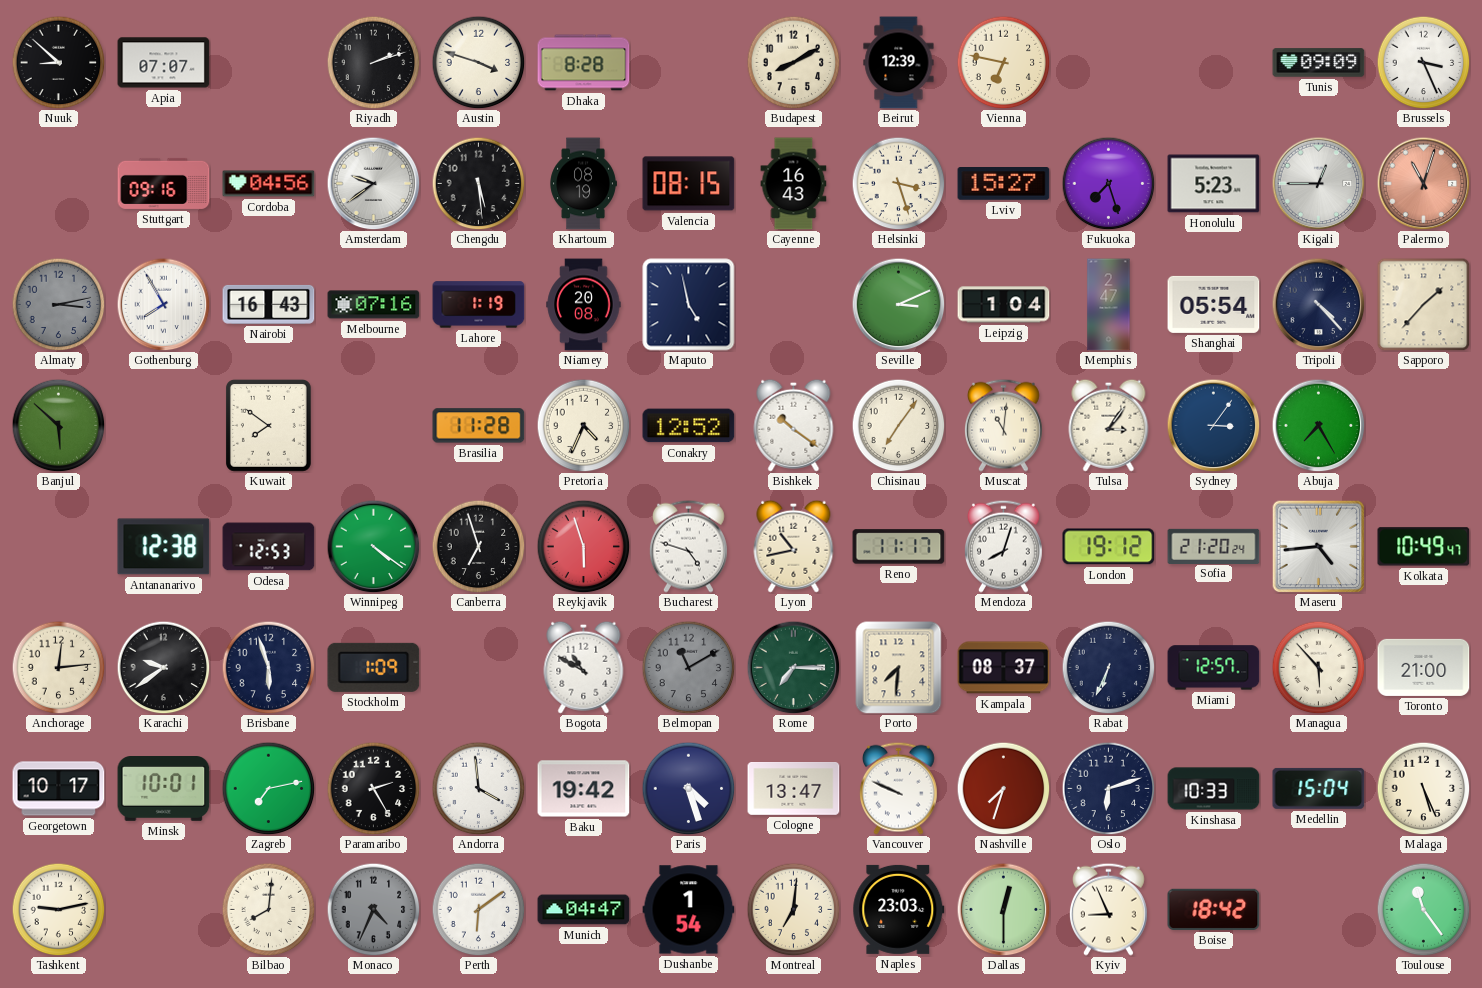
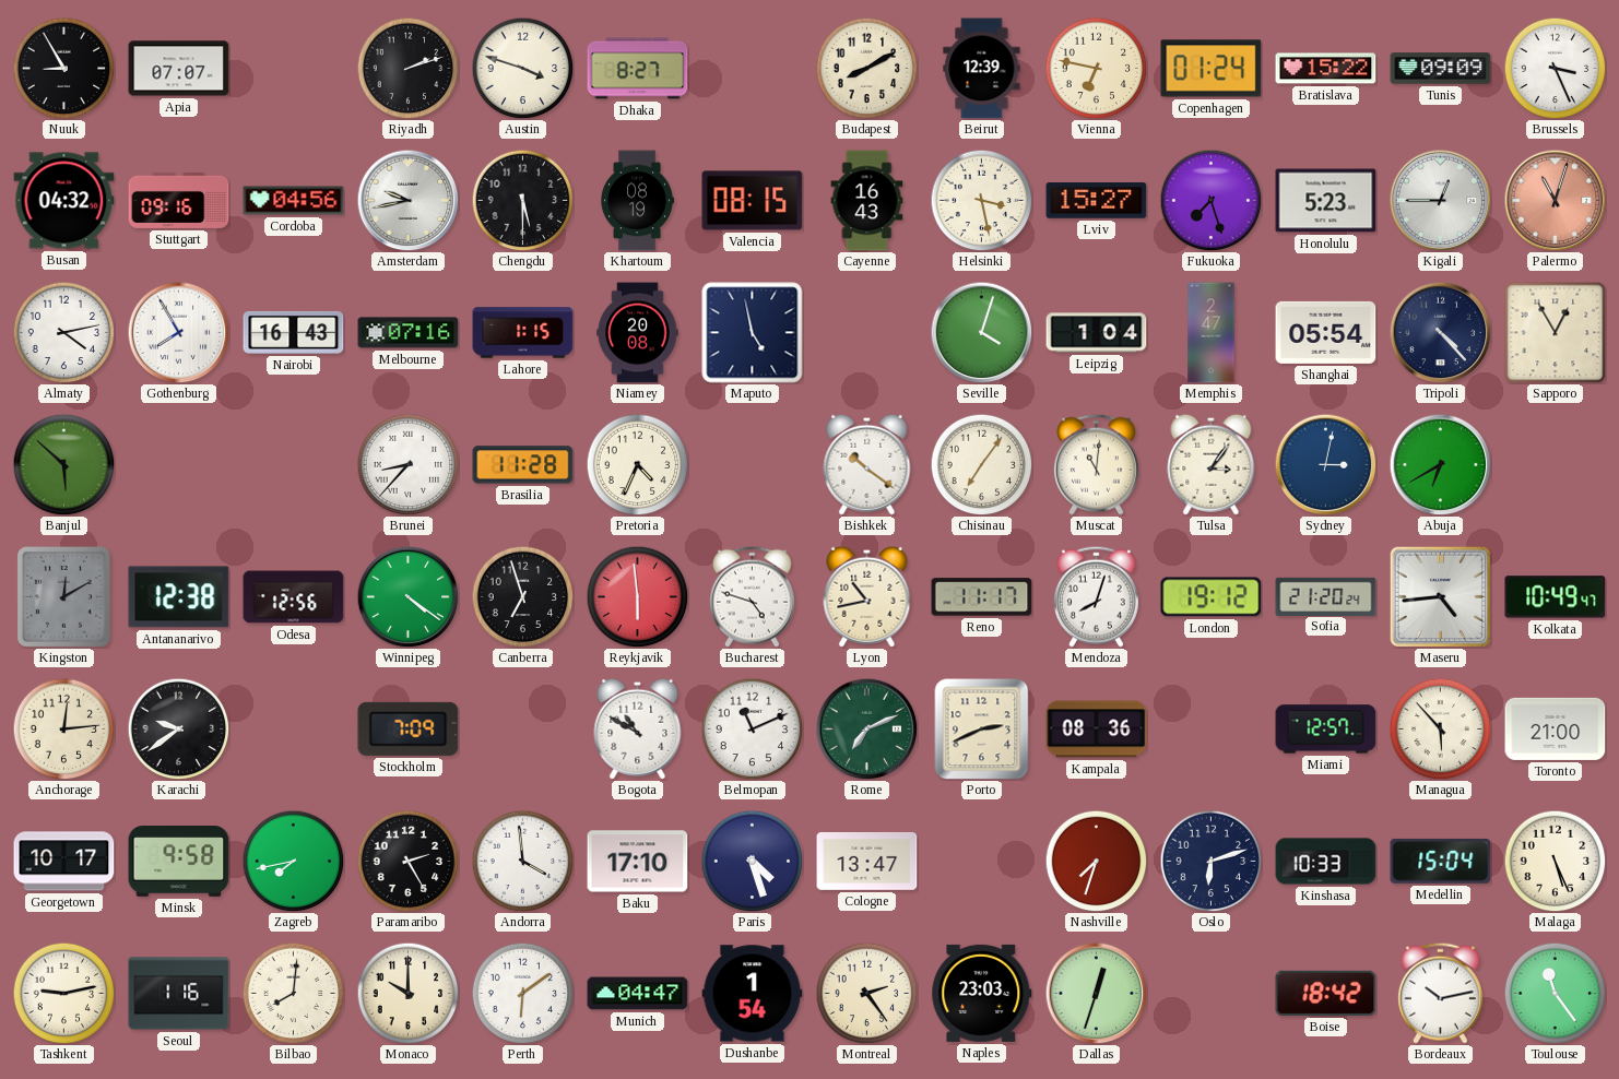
Nuuk: 8:52 -> 8:55 (63, 68)
Dhaka: 8:28 -> 8:27 (638, 69)
Copenhagen: none -> 01:24 (1212, 69)
Bratislava: none -> 15:22 (1326, 69)
Busan: none -> 04:32 (64, 201)
Amsterdam: 9:39 -> 9:43 (407, 200)
Chengdu: 5:29 -> 5:30 (522, 200)
Helsinki: 3:27 -> 3:28 (981, 200)
Almaty: 3:13 -> 4:13 (63, 332)
Almaty dial: grey -> white (63, 332)
Lahore: 1:19 -> 1:15 (523, 333)
Seville: 3:11 -> 4:03 (981, 332)
Sapporo: 1:37 -> 12:55 (1555, 332)
Kuwait: 7:51 -> none (268, 425)
Brunei: none -> 8:37 (407, 464)
Conakry: 12:52 -> none (689, 426)
Sydney: 3:06 -> 3:02 (1325, 464)
Abuja: 7:25 -> 6:40 (1440, 464)
Kingston: none -> 12:10 (63, 596)
Odesa: 12:53 -> 12:56 (294, 597)
Reykjavik: 5:57 -> 5:59 (637, 596)
Brisbane: 5:57 -> none (268, 667)
Stockholm: 1:09 -> 7:09 (409, 728)
Belmopan: 11:10 -> 11:11 (752, 728)
Belmopan dial: grey -> white (752, 728)
Rome: 7:15 -> 7:11 (866, 728)
Porto: 7:31 -> 2:41 (982, 730)
Kampala: 08:37 -> 08:36 (1097, 730)
Rabat: 6:34 -> none (1108, 667)
Minsk: 10:01 -> 9:58 (179, 862)
Zagreb: 7:13 -> 7:43 (293, 861)
Baku: 19:42 -> 17:10 (638, 862)
Vancouver: 9:49 -> none (898, 788)
Seoul: none -> 1:16 (179, 994)
Monaco: 4:34 -> 10:00 (407, 993)
Monaco dial: grey -> cream (407, 993)
Montreal: 7:01 -> 2:24 (866, 993)
Dallas: 12:30 -> 12:33 (1096, 993)
Kyiv: 8:56 -> none (1108, 909)
Bordeaux: none -> 10:13 (1440, 993)
